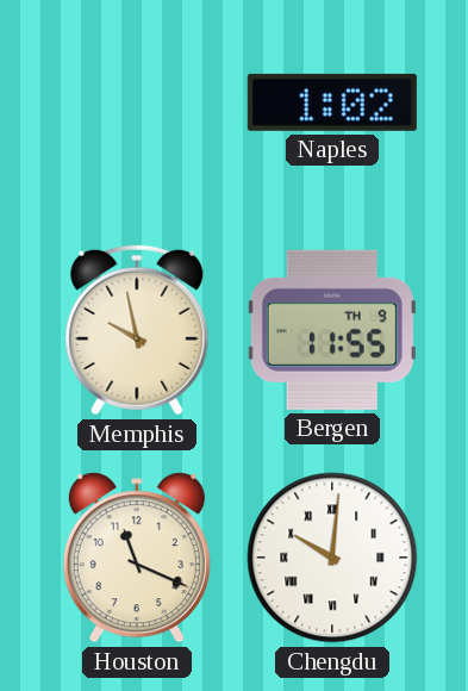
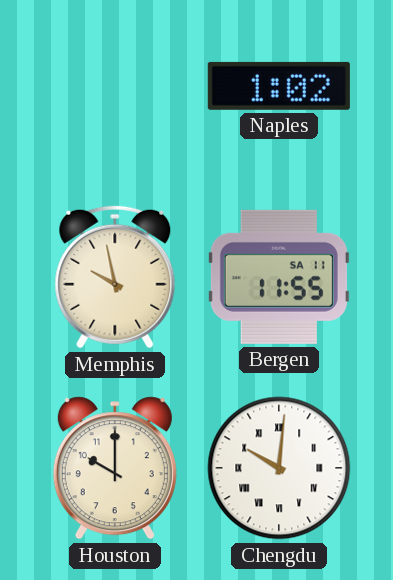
Bergen date: TH 9 -> SA 11 (279, 277)
Houston: 11:19 -> 10:00 (115, 468)
